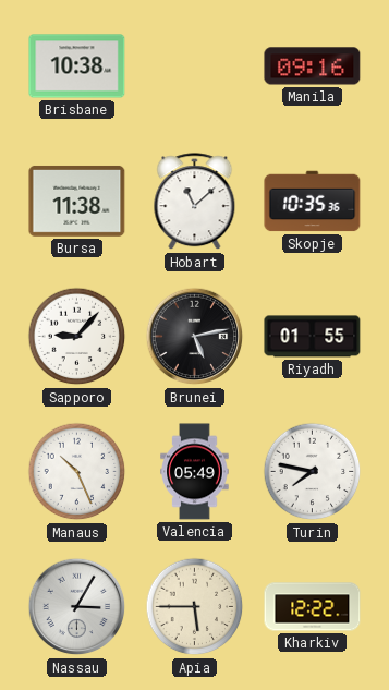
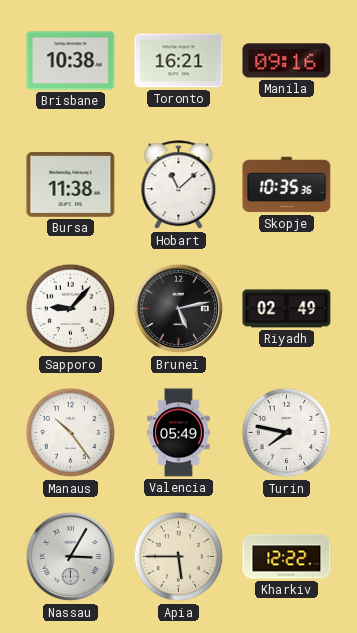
Toronto: none -> 16:21 (179, 61)
Riyadh: 01:55 -> 02:49 (287, 309)
Manaus: 10:26 -> 10:24 (71, 433)
